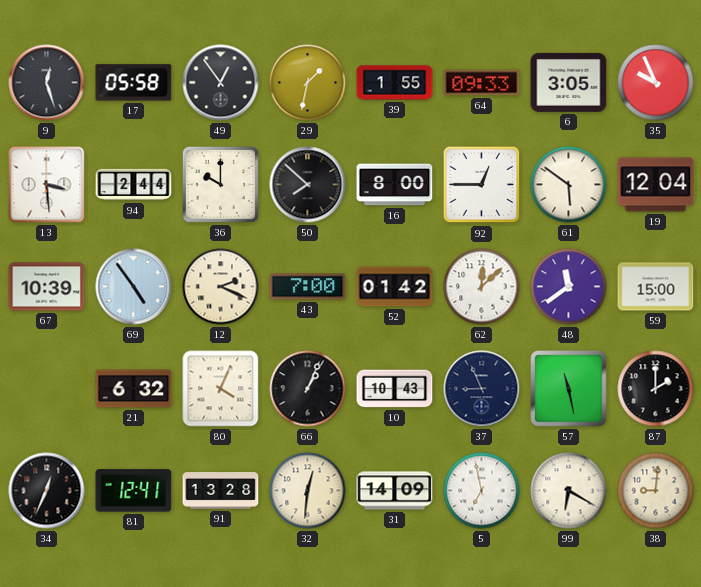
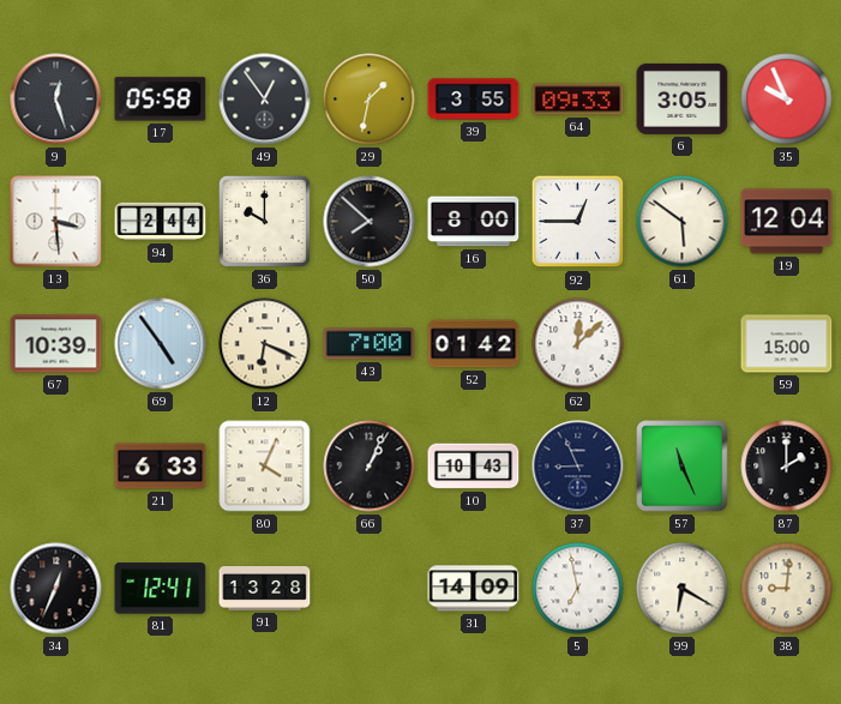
39: 1:55 -> 3:55 (474, 100)
12: 2:19 -> 6:19 (265, 344)
48: 11:39 -> none (569, 287)
21: 6:32 -> 6:33 (161, 467)
57: 11:28 -> 11:26 (683, 467)
32: 12:31 -> none (308, 491)
